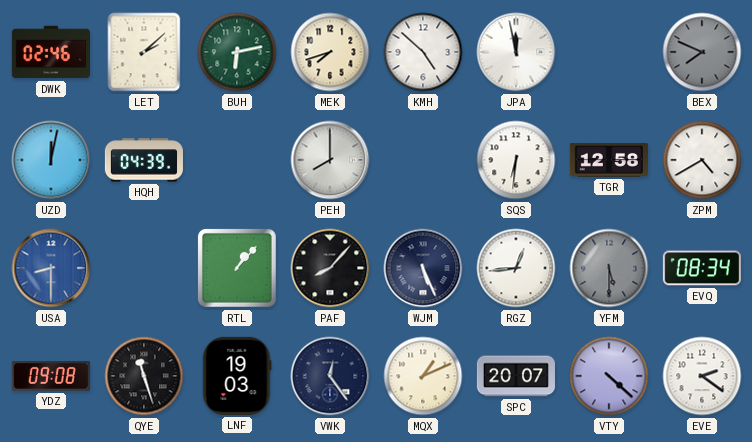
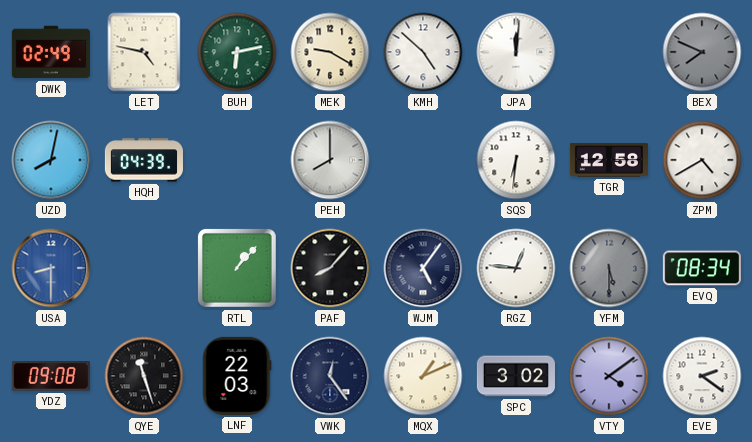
DWK: 02:46 -> 02:49 (51, 52)
LET: 2:08 -> 4:47 (144, 52)
MEK: 7:42 -> 9:20 (330, 52)
JPA: 11:58 -> 12:01 (516, 52)
UZD: 12:02 -> 8:02 (51, 160)
WJM: 5:26 -> 5:06 (423, 268)
RGZ: 12:44 -> 12:46 (516, 268)
LNF: 19:03 -> 22:03 (237, 376)
SPC: 20:07 -> 3:02 (516, 376)
VTY: 4:22 -> 4:09 (609, 376)
